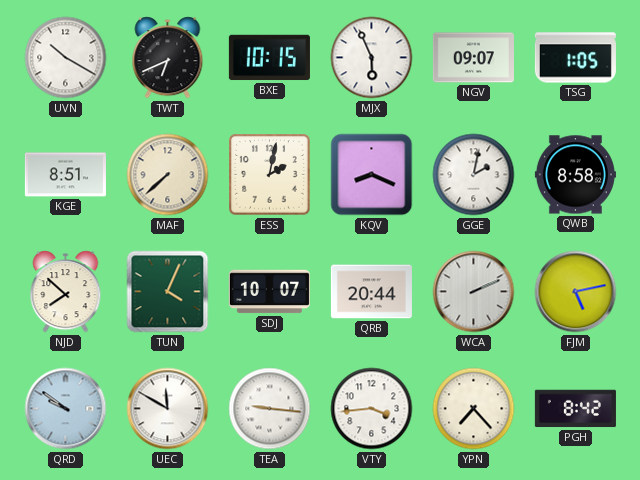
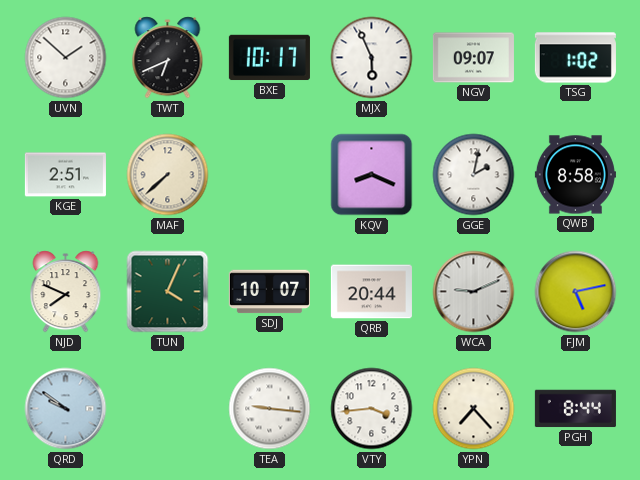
UVN: 10:20 -> 1:52 (66, 58)
BXE: 10:15 -> 10:17 (269, 58)
TSG: 1:05 -> 1:02 (575, 58)
KGE: 8:51 -> 2:51 (65, 175)
ESS: 2:02 -> none (270, 175)
NJD: 7:52 -> 7:49 (66, 292)
WCA: 2:11 -> 9:11 (474, 292)
UEC: 11:50 -> none (168, 409)
PGH: 8:42 -> 8:44 (575, 409)
